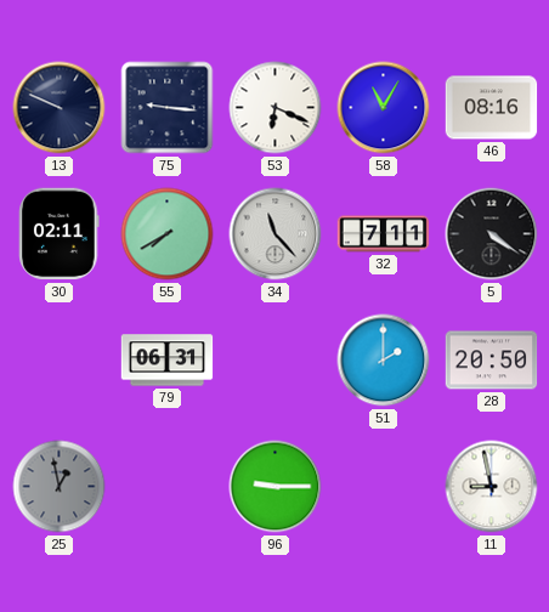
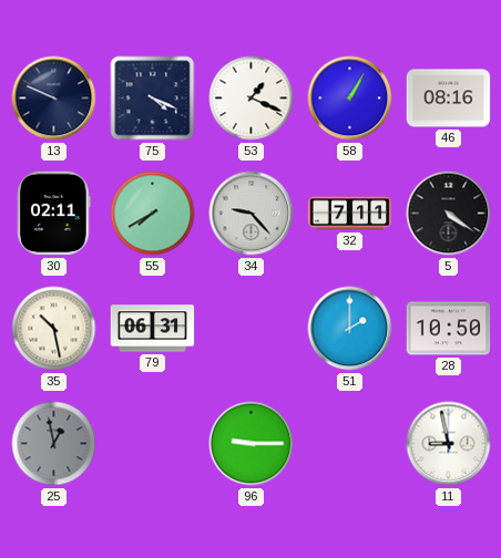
75: 9:16 -> 4:19 (153, 99)
53: 6:19 -> 1:19 (252, 99)
58: 11:05 -> 1:05 (350, 99)
34: 11:23 -> 9:23 (252, 214)
35: none -> 10:28 (54, 329)
28: 20:50 -> 10:50 (449, 329)
